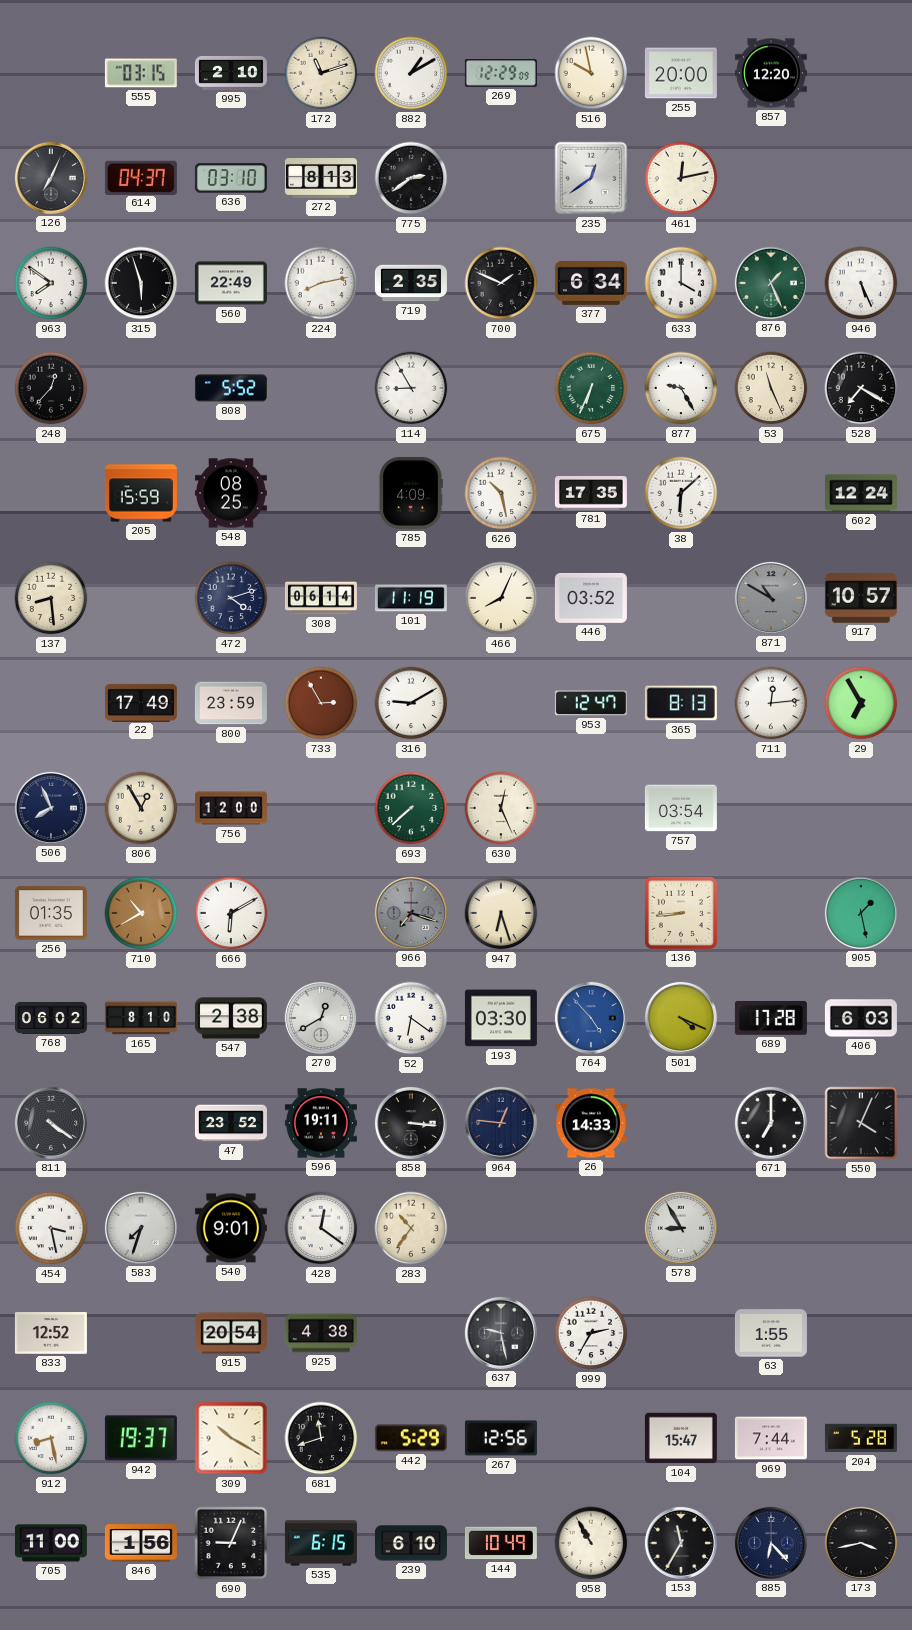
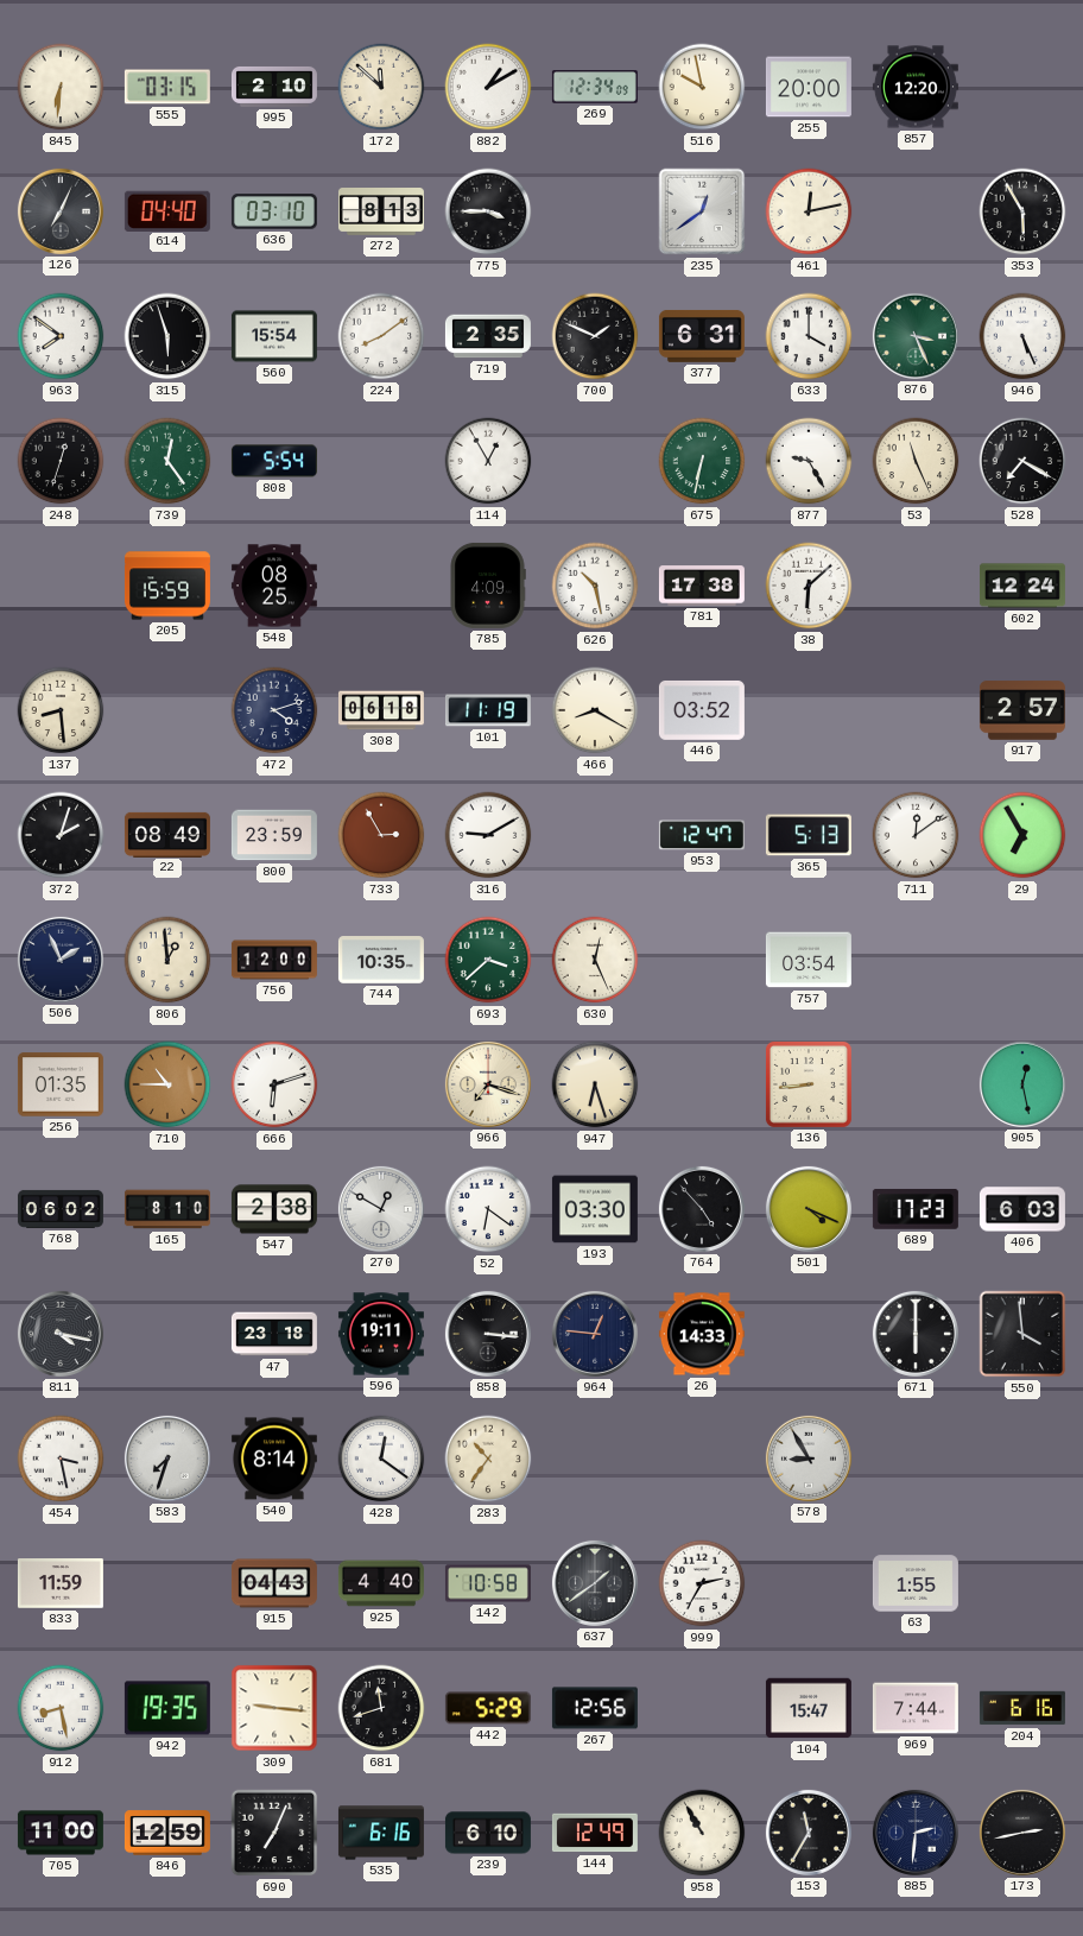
845: none -> 6:31 (61, 87)
172: 11:12 -> 11:52 (381, 87)
269: 12:29 -> 12:34 (595, 87)
614: 04:37 -> 04:40 (167, 210)
775: 2:39 -> 3:45 (488, 211)
353: none -> 5:55 (1022, 211)
560: 22:49 -> 15:54 (274, 336)
224: 8:13 -> 8:09 (381, 336)
377: 6:34 -> 6:31 (702, 336)
876: 1:26 -> 3:26 (916, 336)
248: 12:37 -> 12:33 (61, 461)
739: none -> 12:24 (167, 461)
808: 5:52 -> 5:54 (274, 461)
114: 8:55 -> 12:55 (488, 461)
675: 6:34 -> 6:32 (702, 461)
781: 17:35 -> 17:38 (702, 586)
308: 06:14 -> 06:18 (381, 710)
466: 8:04 -> 8:20 (595, 710)
871: 10:50 -> none (771, 598)
917: 10:57 -> 2:57 (1022, 710)
372: none -> 2:03 (61, 835)
22: 17:49 -> 08:49 (167, 834)
365: 8:13 -> 5:13 (809, 835)
711: 12:14 -> 12:09 (916, 835)
506: 7:56 -> 1:56 (61, 960)
806: 12:55 -> 12:59 (167, 960)
744: none -> 10:35 (381, 960)
693: 7:38 -> 3:38 (488, 960)
710: 10:40 -> 10:45 (167, 1084)
666: 6:10 -> 6:12 (274, 1084)
966 dial: grey -> cream (488, 1084)
905: 1:28 -> 12:28 (1022, 1084)
270: 12:40 -> 12:50 (381, 1209)
764 dial: blue -> black (702, 1209)
689: 17:28 -> 17:23 (916, 1209)
811: 4:21 -> 4:17 (61, 1334)
47: 23:52 -> 23:18 (274, 1334)
671: 7:00 -> 6:00 (916, 1334)
550: 4:04 -> 3:59 (1022, 1334)
540: 9:01 -> 8:14 (274, 1459)
833: 12:52 -> 11:59 (61, 1583)
915: 20:54 -> 04:43 (274, 1583)
925: 4:38 -> 4:40 (381, 1583)
142: none -> 10:58 (488, 1583)
637: 9:28 -> 1:39 (595, 1583)
942: 19:37 -> 19:35 (167, 1708)
309: 10:20 -> 9:16 (274, 1708)
204: 5:28 -> 6:16 (1022, 1708)
846: 1:56 -> 12:59 (167, 1833)
690: 9:04 -> 7:04 (274, 1833)
535: 6:15 -> 6:16 (381, 1833)
144: 10:49 -> 12:49 (595, 1833)
885: 6:23 -> 2:31 (916, 1833)
173: 3:43 -> 2:43 (1022, 1833)
